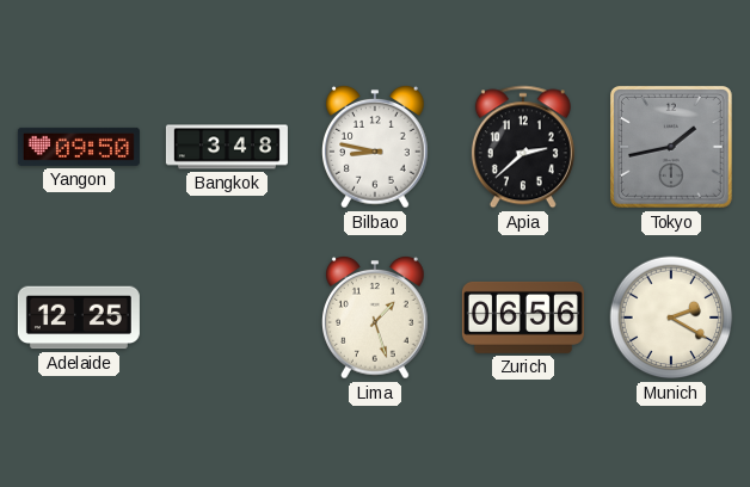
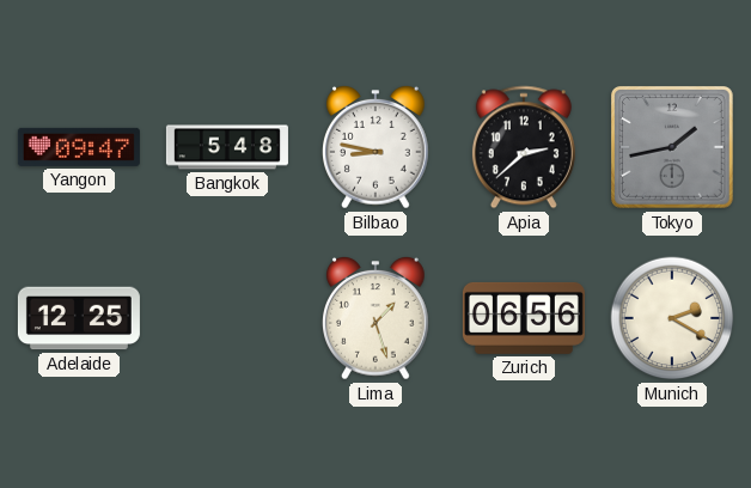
Yangon: 09:50 -> 09:47 (79, 147)
Bangkok: 3:48 -> 5:48 (227, 147)
